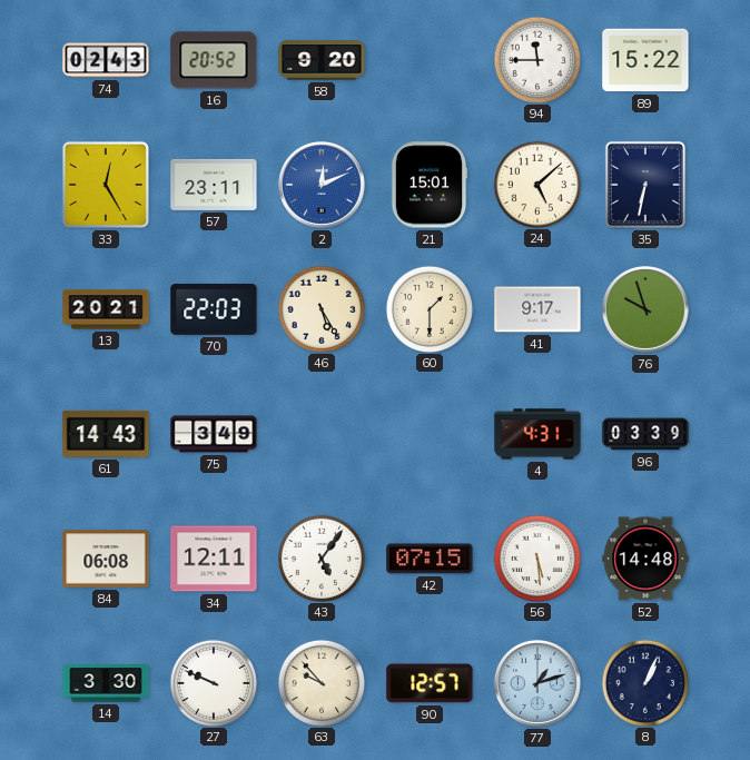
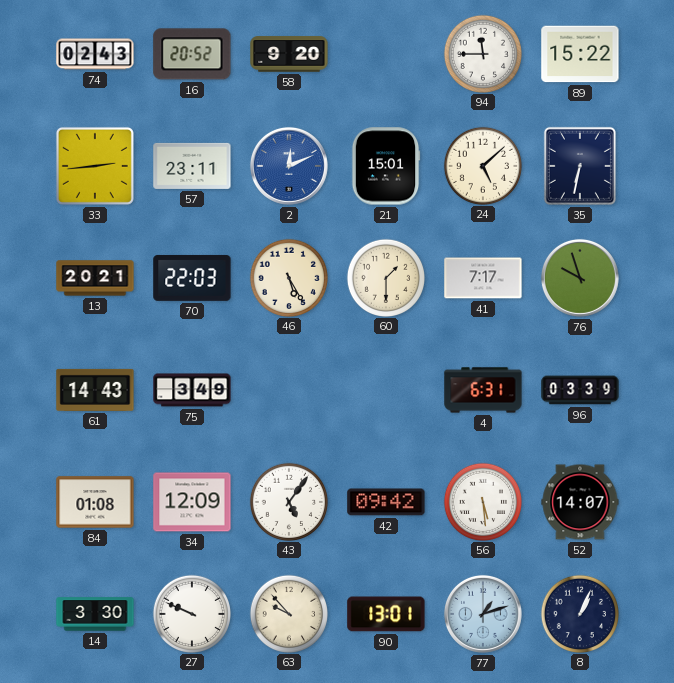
33: 12:25 -> 2:44 (95, 166)
41: 9:17 -> 7:17 (483, 278)
4: 4:31 -> 6:31 (483, 390)
84: 06:08 -> 01:08 (95, 502)
34: 12:11 -> 12:09 (192, 502)
42: 07:15 -> 09:42 (386, 502)
52: 14:48 -> 14:07 (580, 502)
90: 12:57 -> 13:01 (386, 614)
